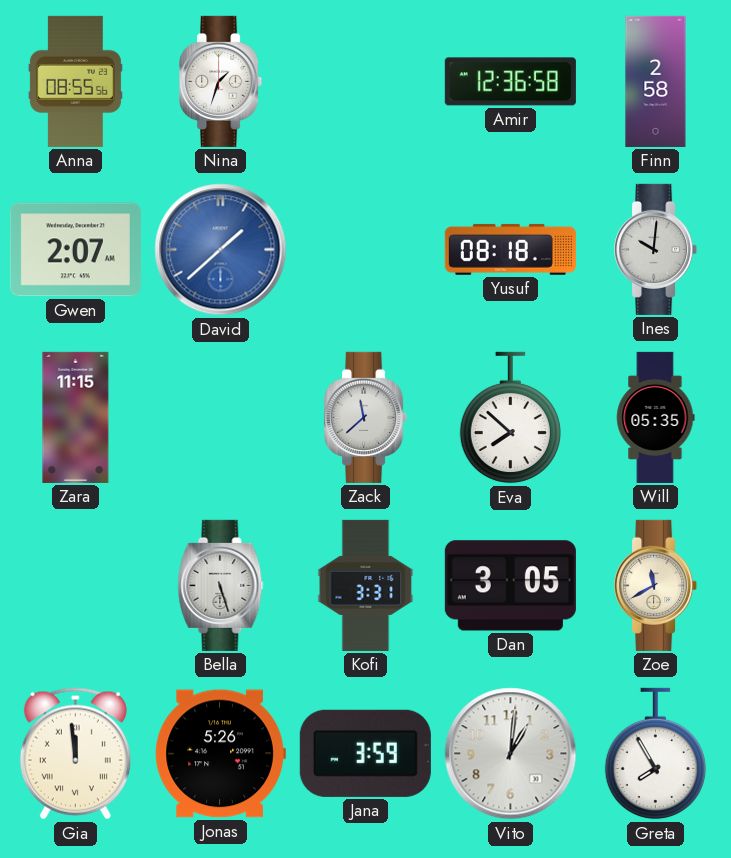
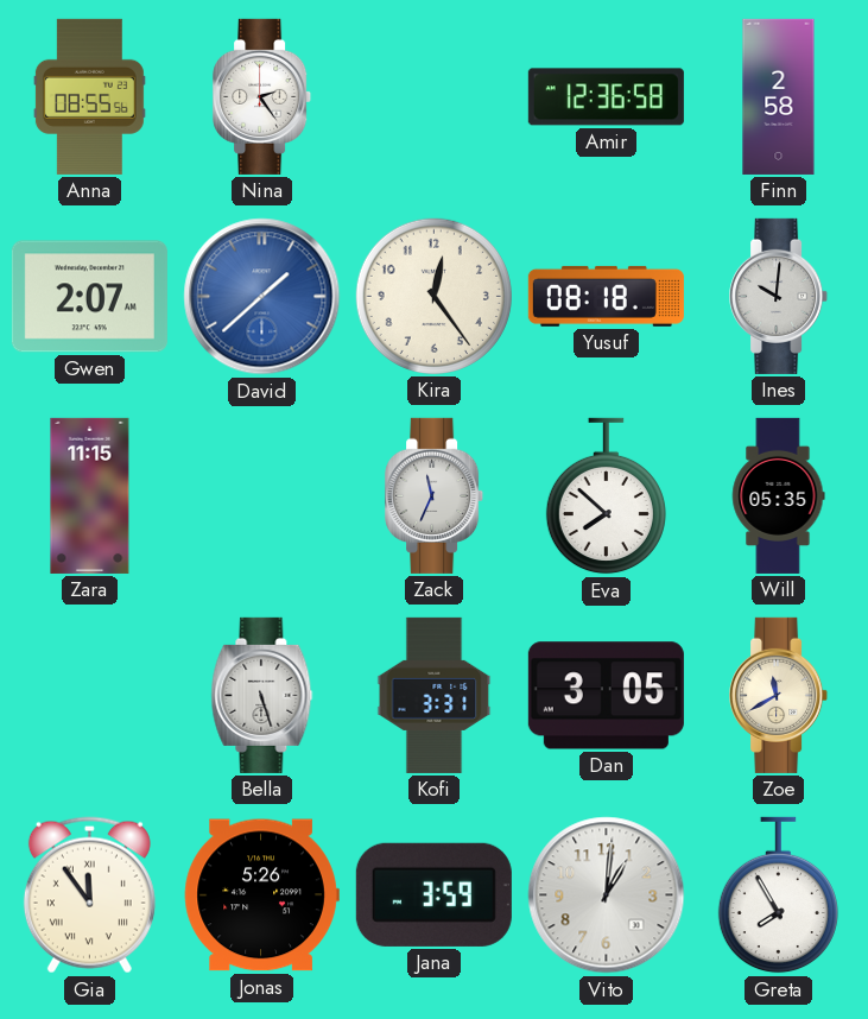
Nina: 1:33 -> 2:24 (262, 96)
Kira: none -> 12:24 (433, 296)
Zack: 11:38 -> 11:34 (435, 495)
Gia: 11:59 -> 11:54 (89, 895)
